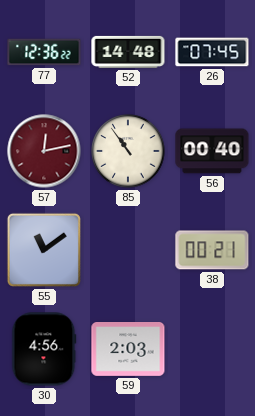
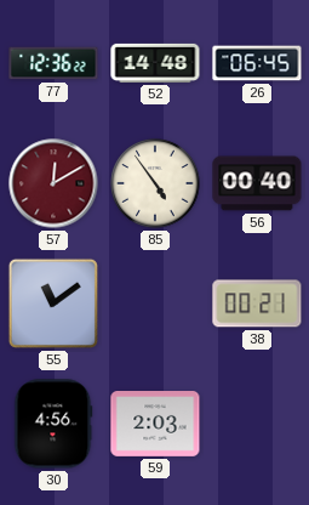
26: 07:45 -> 06:45 (257, 63)
57: 12:13 -> 12:10 (53, 183)
85: 10:54 -> 4:54 (155, 183)
